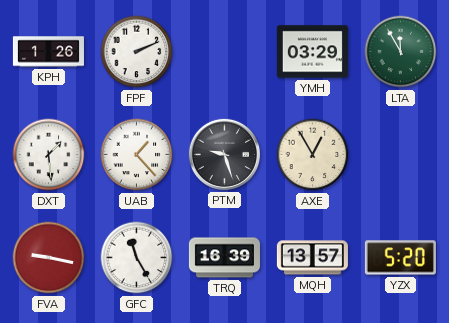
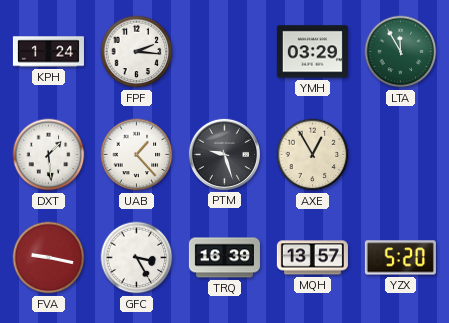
KPH: 1:26 -> 1:24 (48, 52)
FPF: 2:11 -> 2:16 (137, 52)
GFC: 11:25 -> 3:25 (137, 258)
